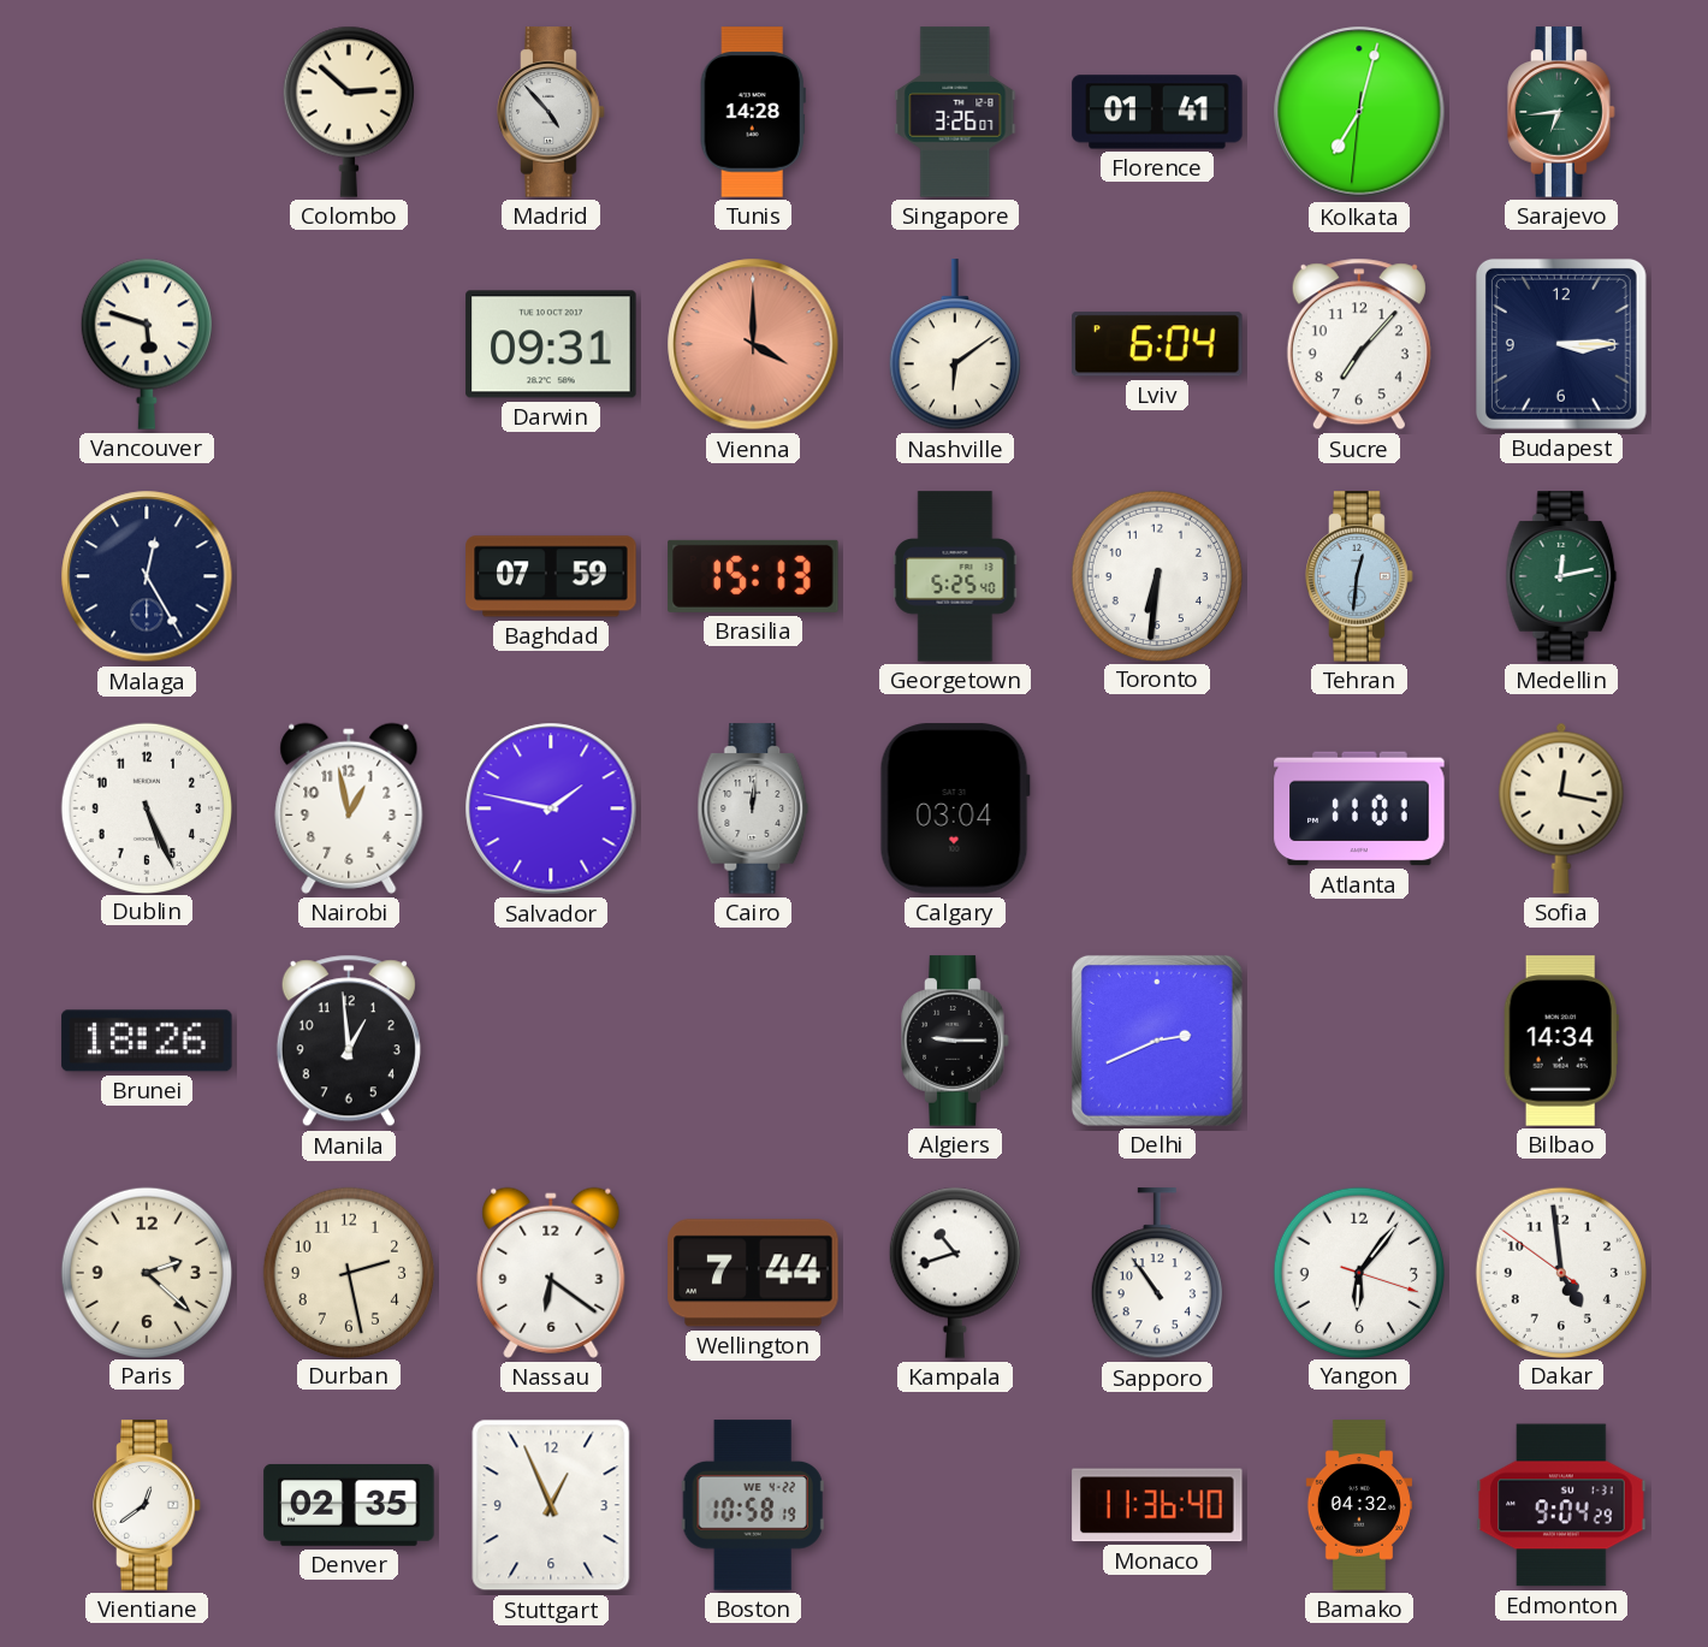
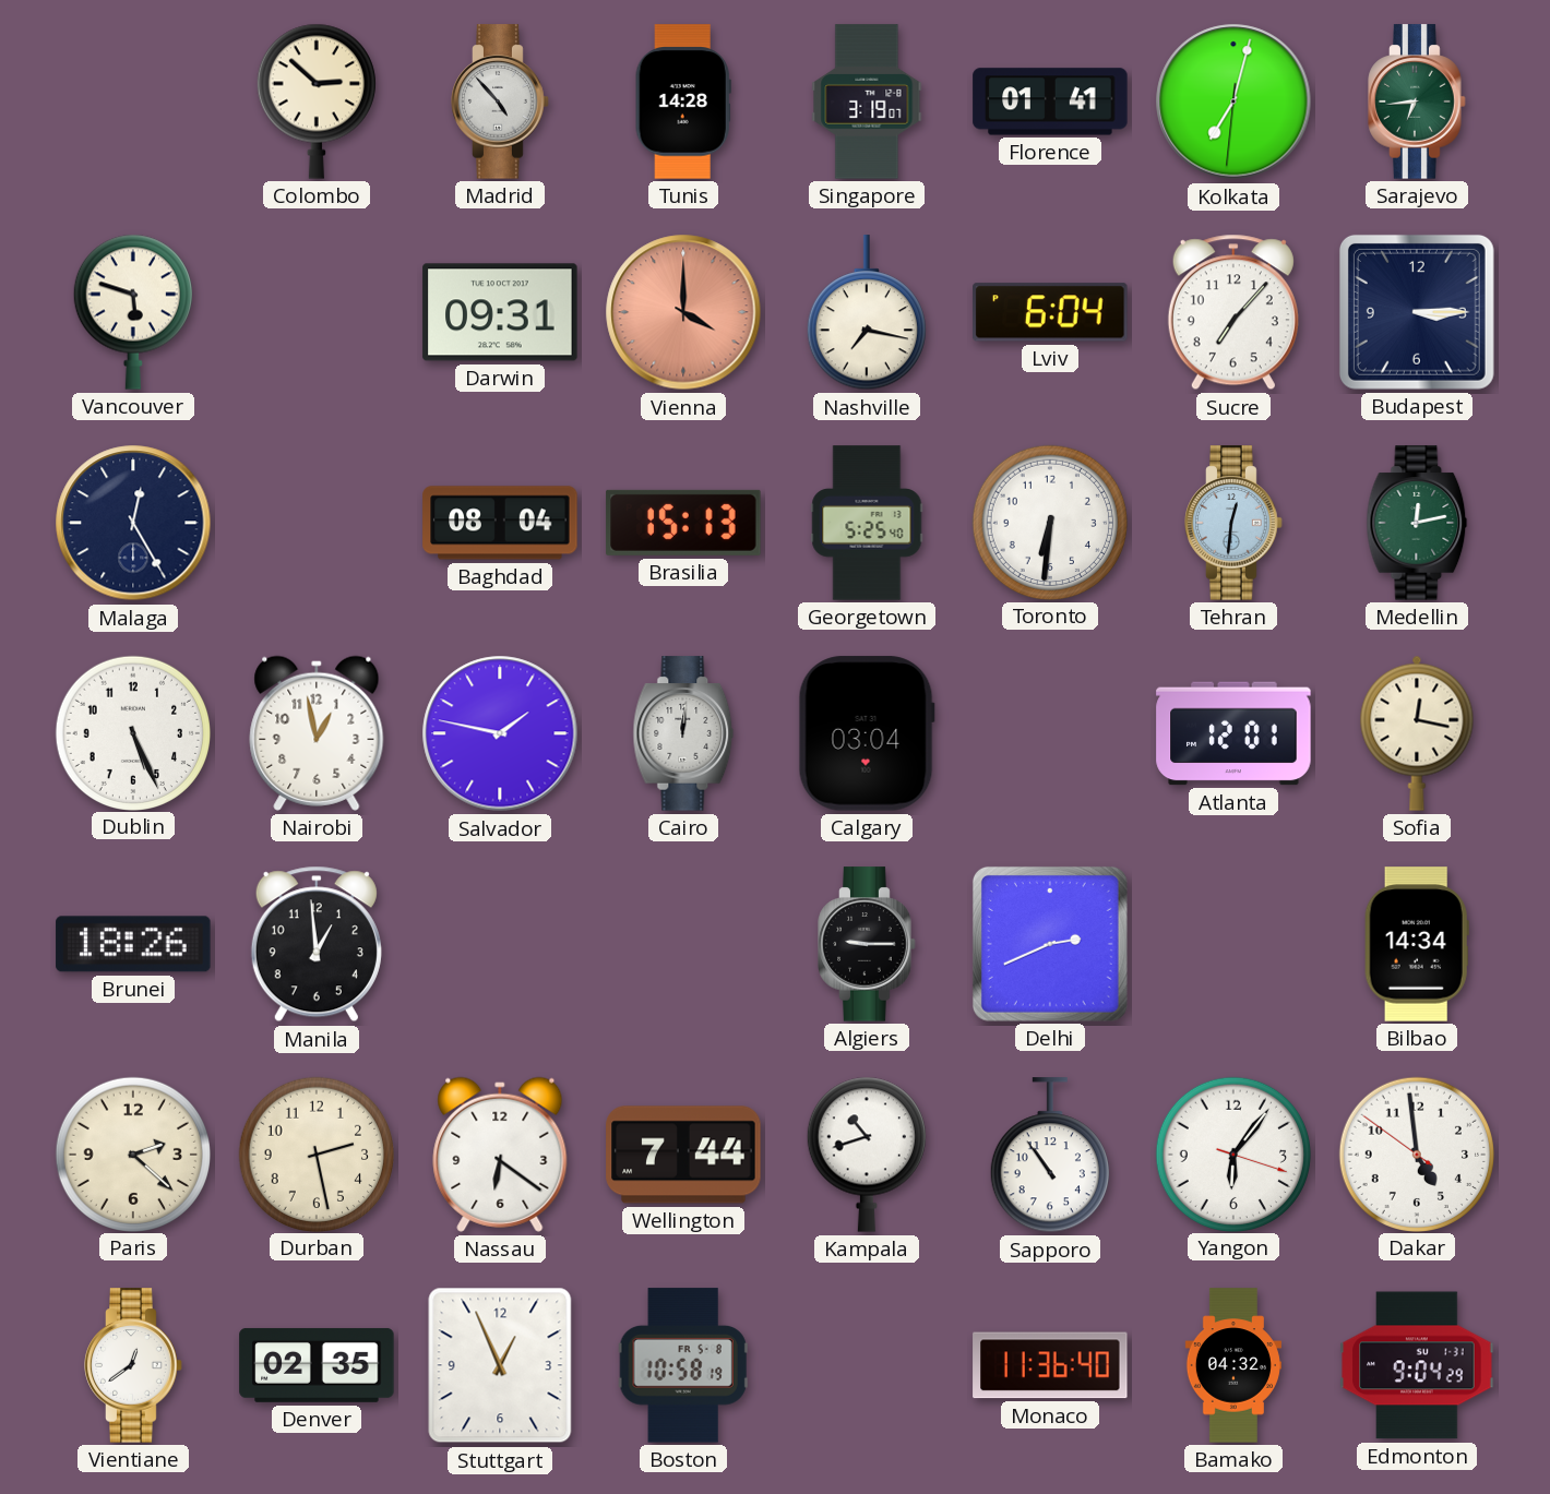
Singapore: 3:26 -> 3:19 (867, 101)
Nashville: 6:09 -> 7:17 (867, 313)
Baghdad: 07:59 -> 08:04 (500, 523)
Atlanta: 11:01 -> 12:01 (1233, 733)
Boston date: WE 4-22 -> FR 5-8 (683, 1365)
